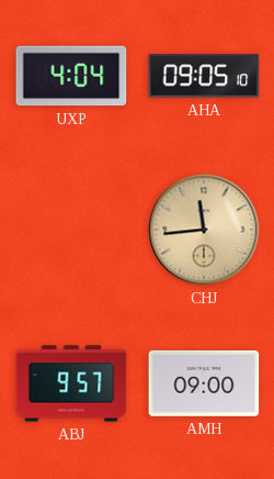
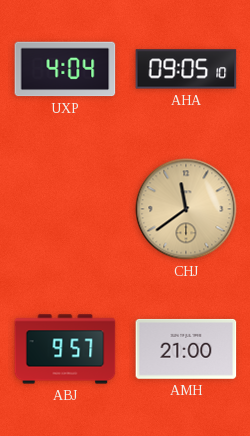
CHJ: 11:44 -> 11:39 (186, 209)
AMH: 09:00 -> 21:00 (186, 349)
